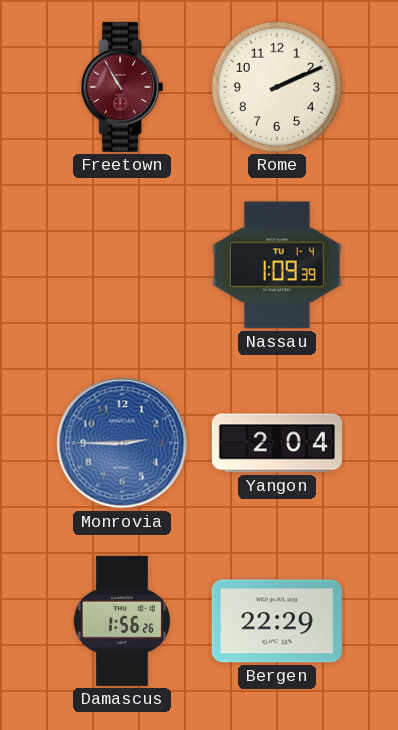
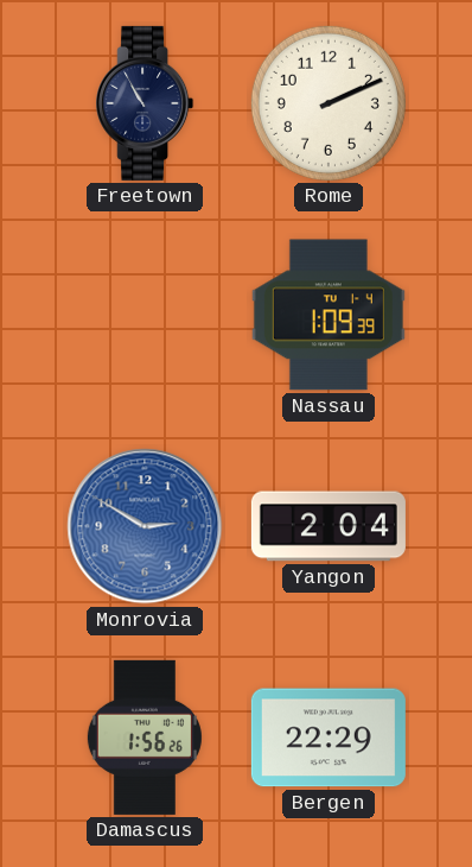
Freetown dial: burgundy -> navy (145, 103)
Monrovia: 2:45 -> 2:50 (145, 526)
